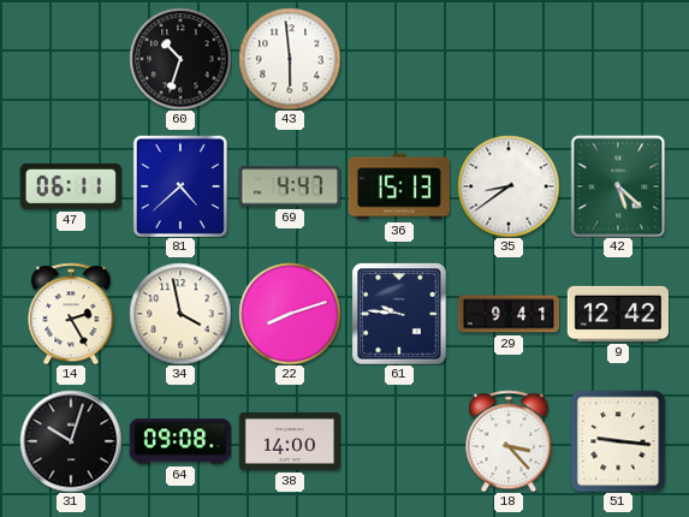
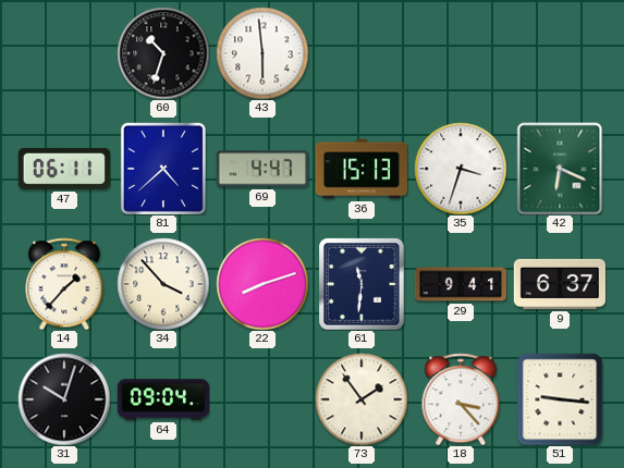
35: 8:39 -> 3:33 (461, 169)
42: 5:22 -> 6:19 (560, 169)
14: 2:25 -> 1:37 (64, 284)
34: 3:58 -> 3:53 (163, 284)
61: 9:46 -> 11:31 (362, 284)
9: 12:42 -> 6:37 (559, 284)
64: 09:08 -> 09:04 (162, 399)
38: 14:00 -> none (289, 441)
73: none -> 1:54 (362, 399)
